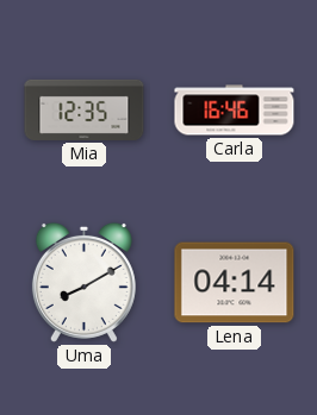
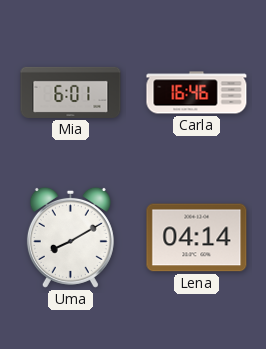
Mia: 12:35 -> 6:01 (71, 92)
